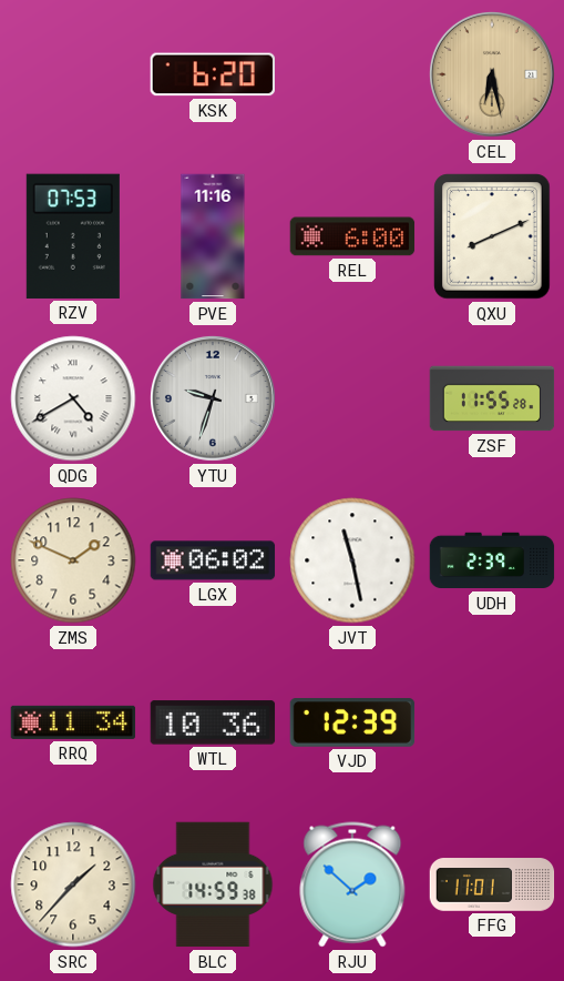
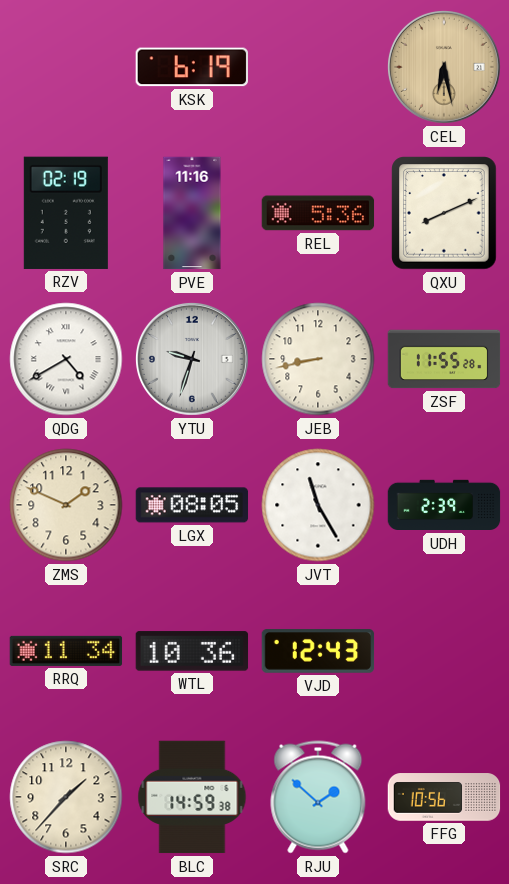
KSK: 6:20 -> 6:19 (191, 67)
RZV: 07:53 -> 02:19 (66, 213)
REL: 6:00 -> 5:36 (318, 213)
JEB: none -> 8:43 (318, 359)
LGX: 06:02 -> 08:05 (192, 505)
JVT: 11:28 -> 11:25 (318, 505)
VJD: 12:39 -> 12:43 (318, 651)
FFG: 11:01 -> 10:56 (444, 797)
